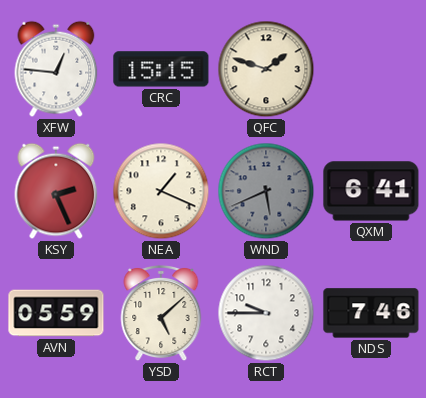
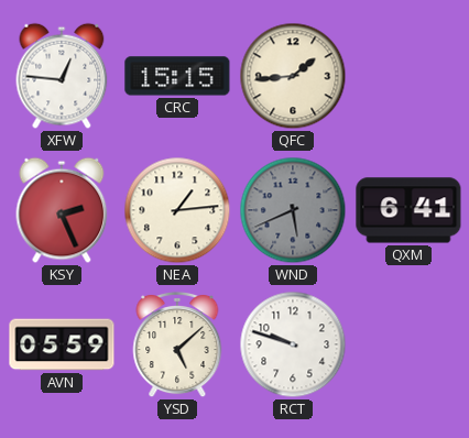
QFC: 1:48 -> 1:44 (293, 76)
NEA: 1:19 -> 1:14 (177, 210)
RCT: 9:45 -> 9:48 (293, 344)
NDS: 7:46 -> none (371, 313)
